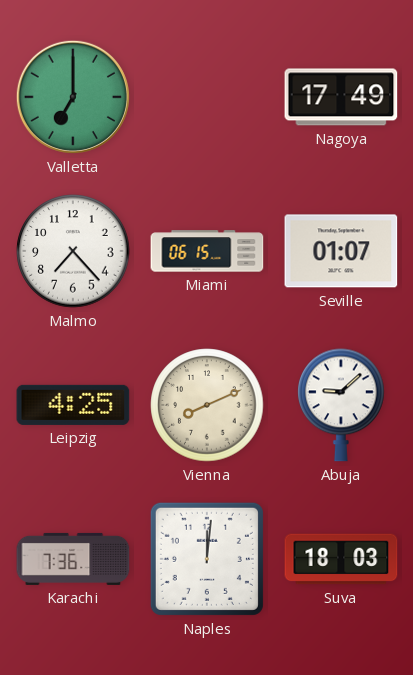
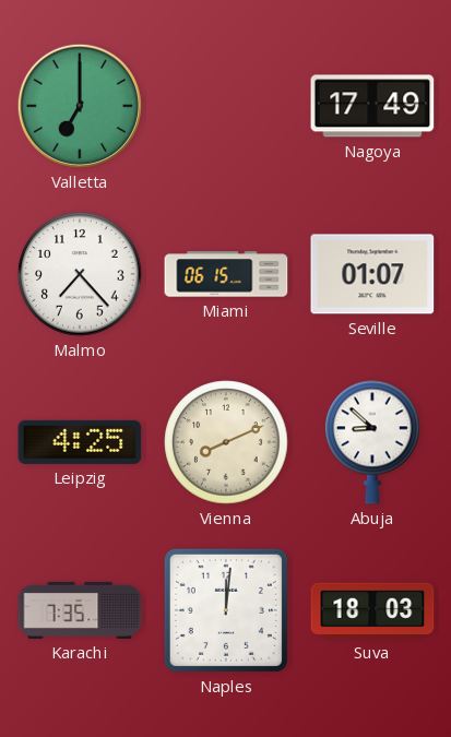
Abuja: 9:08 -> 8:52 (372, 442)
Karachi: 7:36 -> 7:35 (80, 610)
